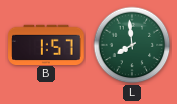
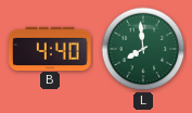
B: 1:57 -> 4:40 (50, 48)
